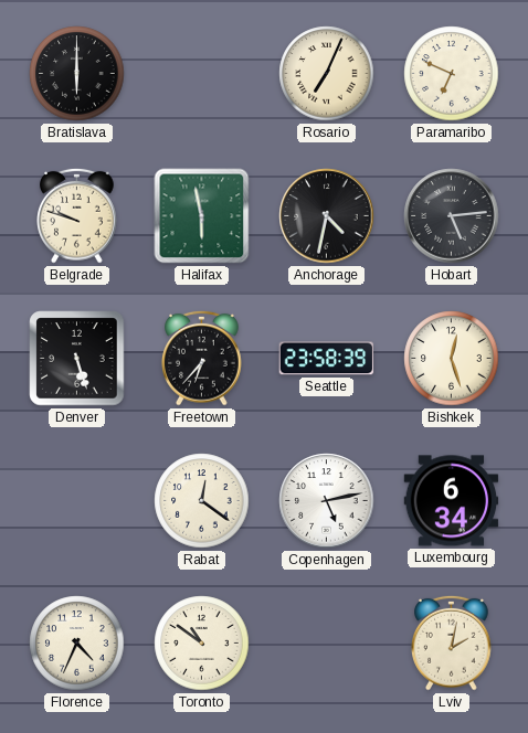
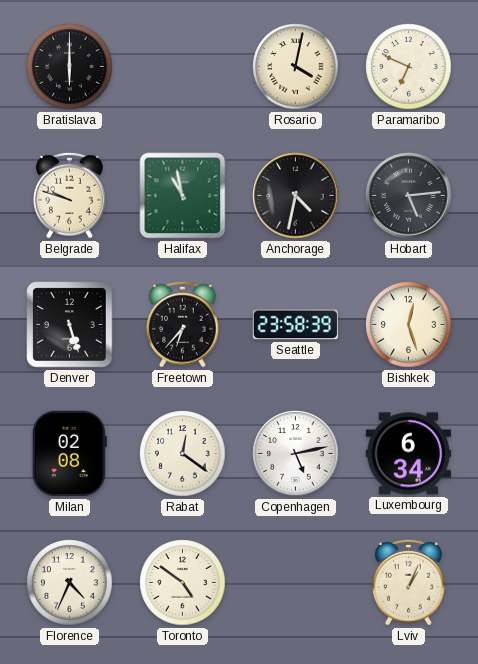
Rosario: 7:04 -> 4:02 (296, 67)
Halifax: 5:58 -> 10:58 (183, 196)
Milan: none -> 02:08 (69, 454)
Toronto: 10:51 -> 4:51 (183, 583)
Lviv: 2:02 -> 1:04 (409, 582)
